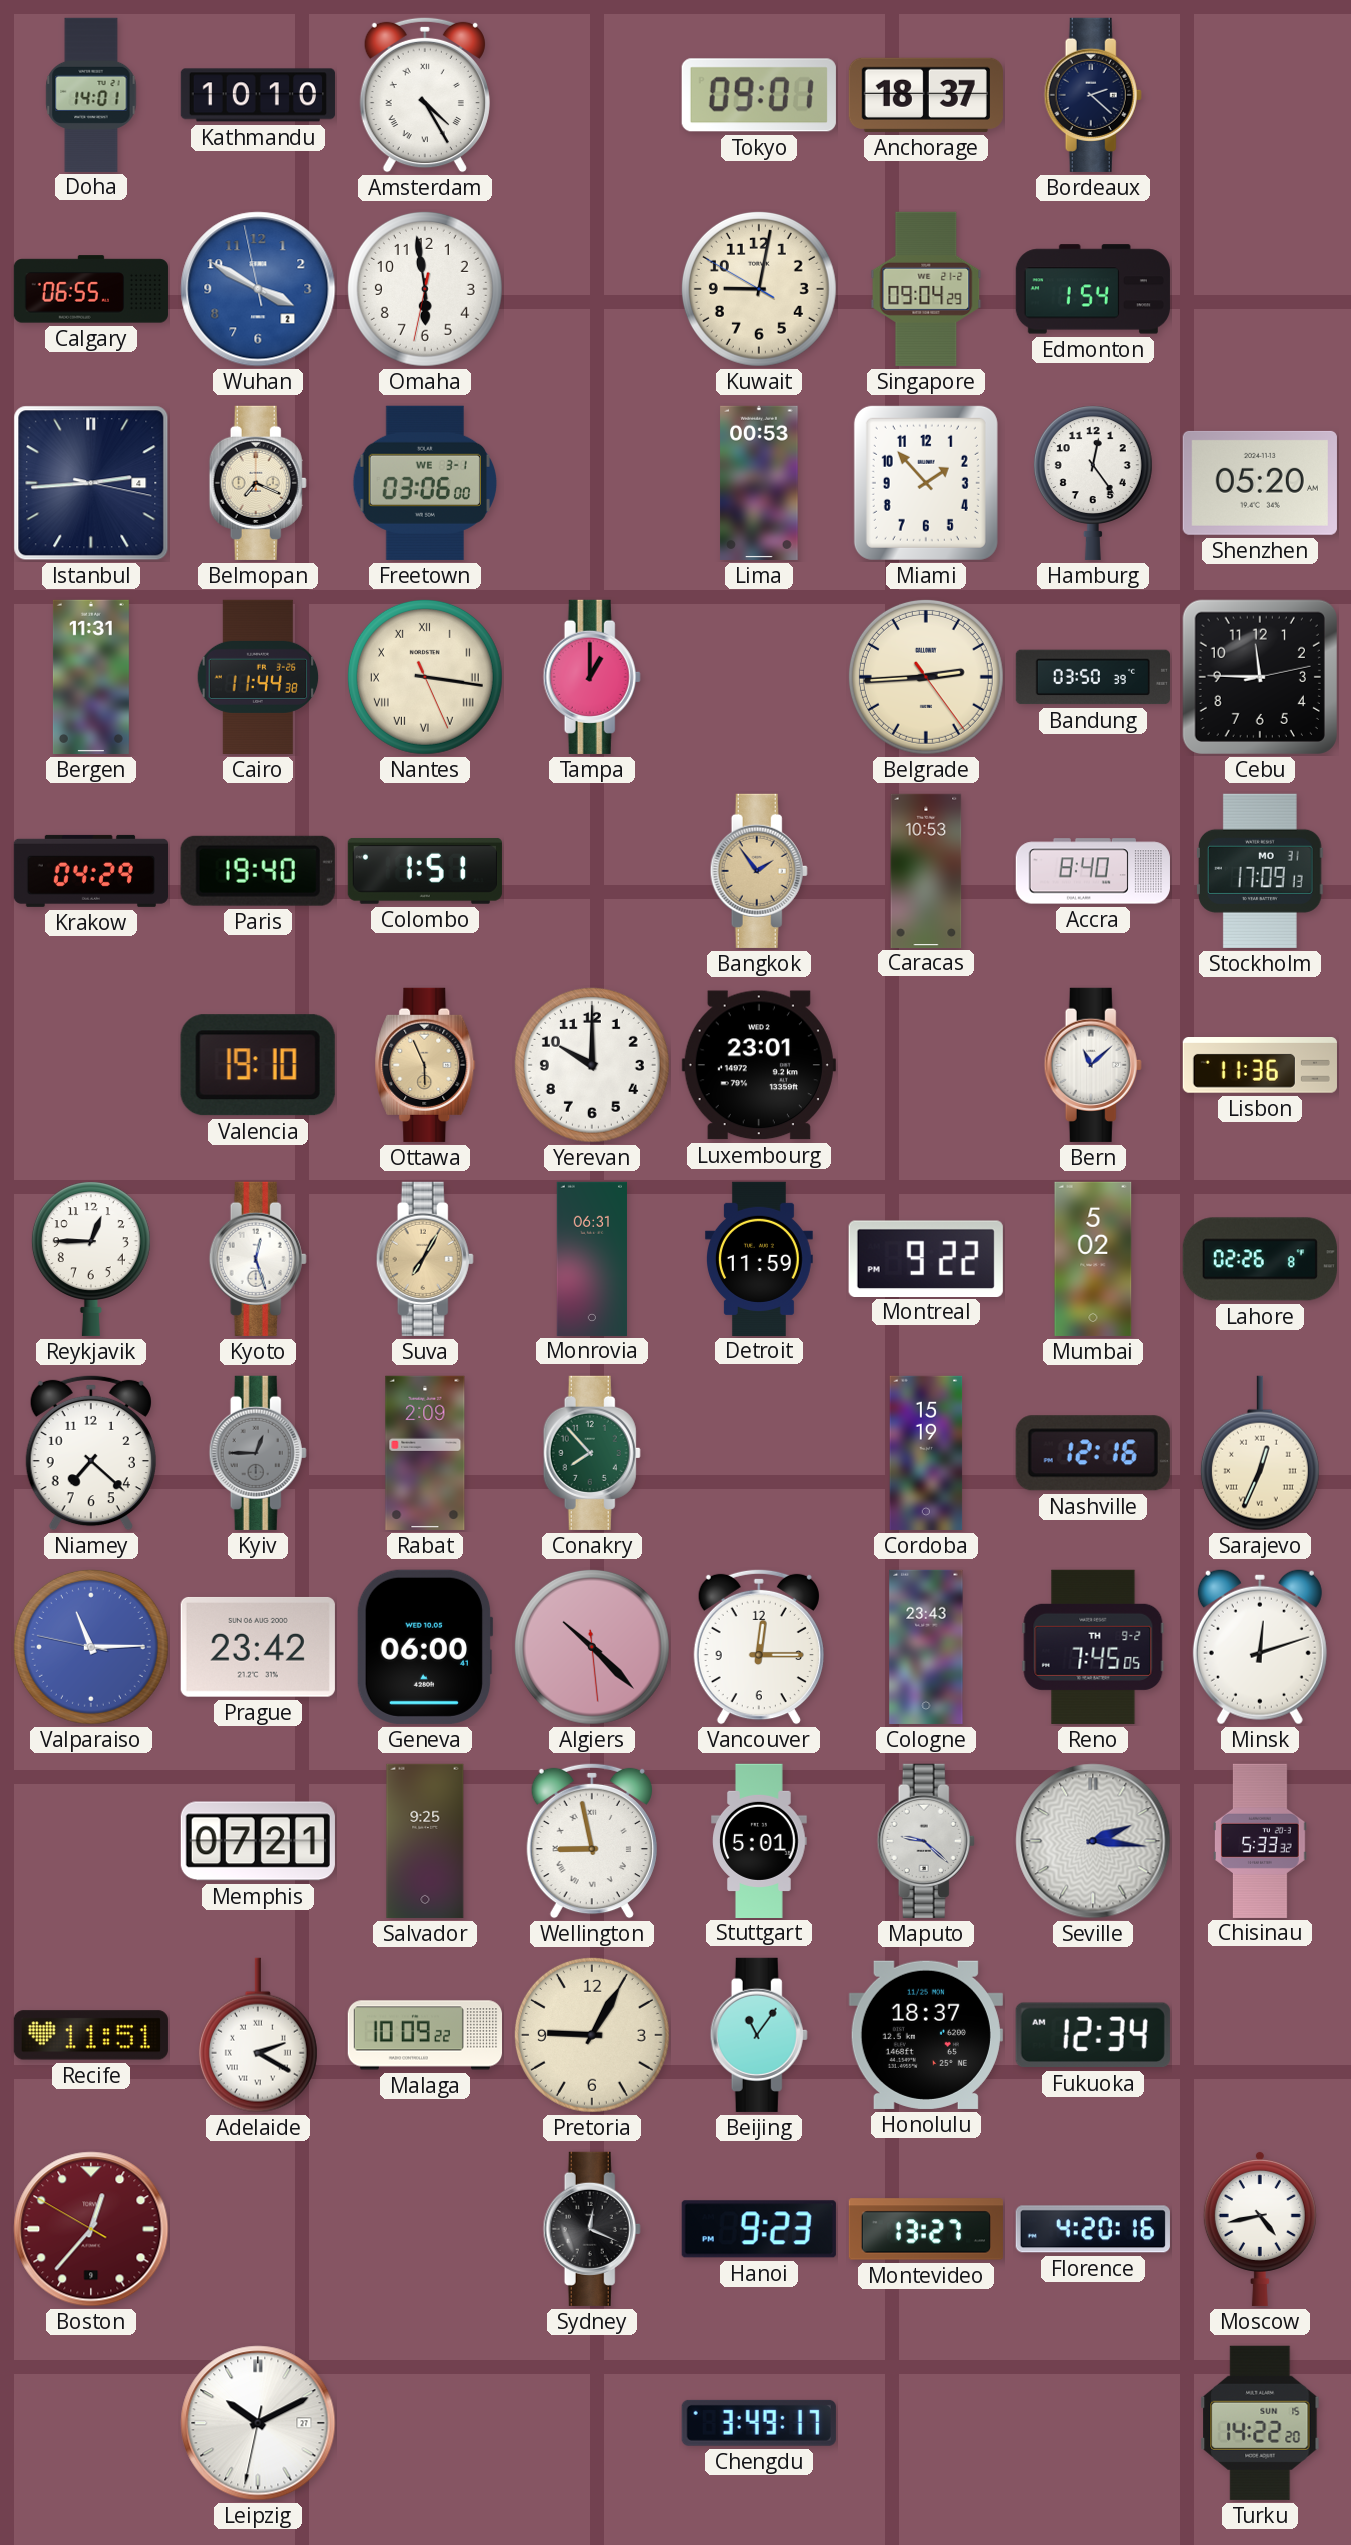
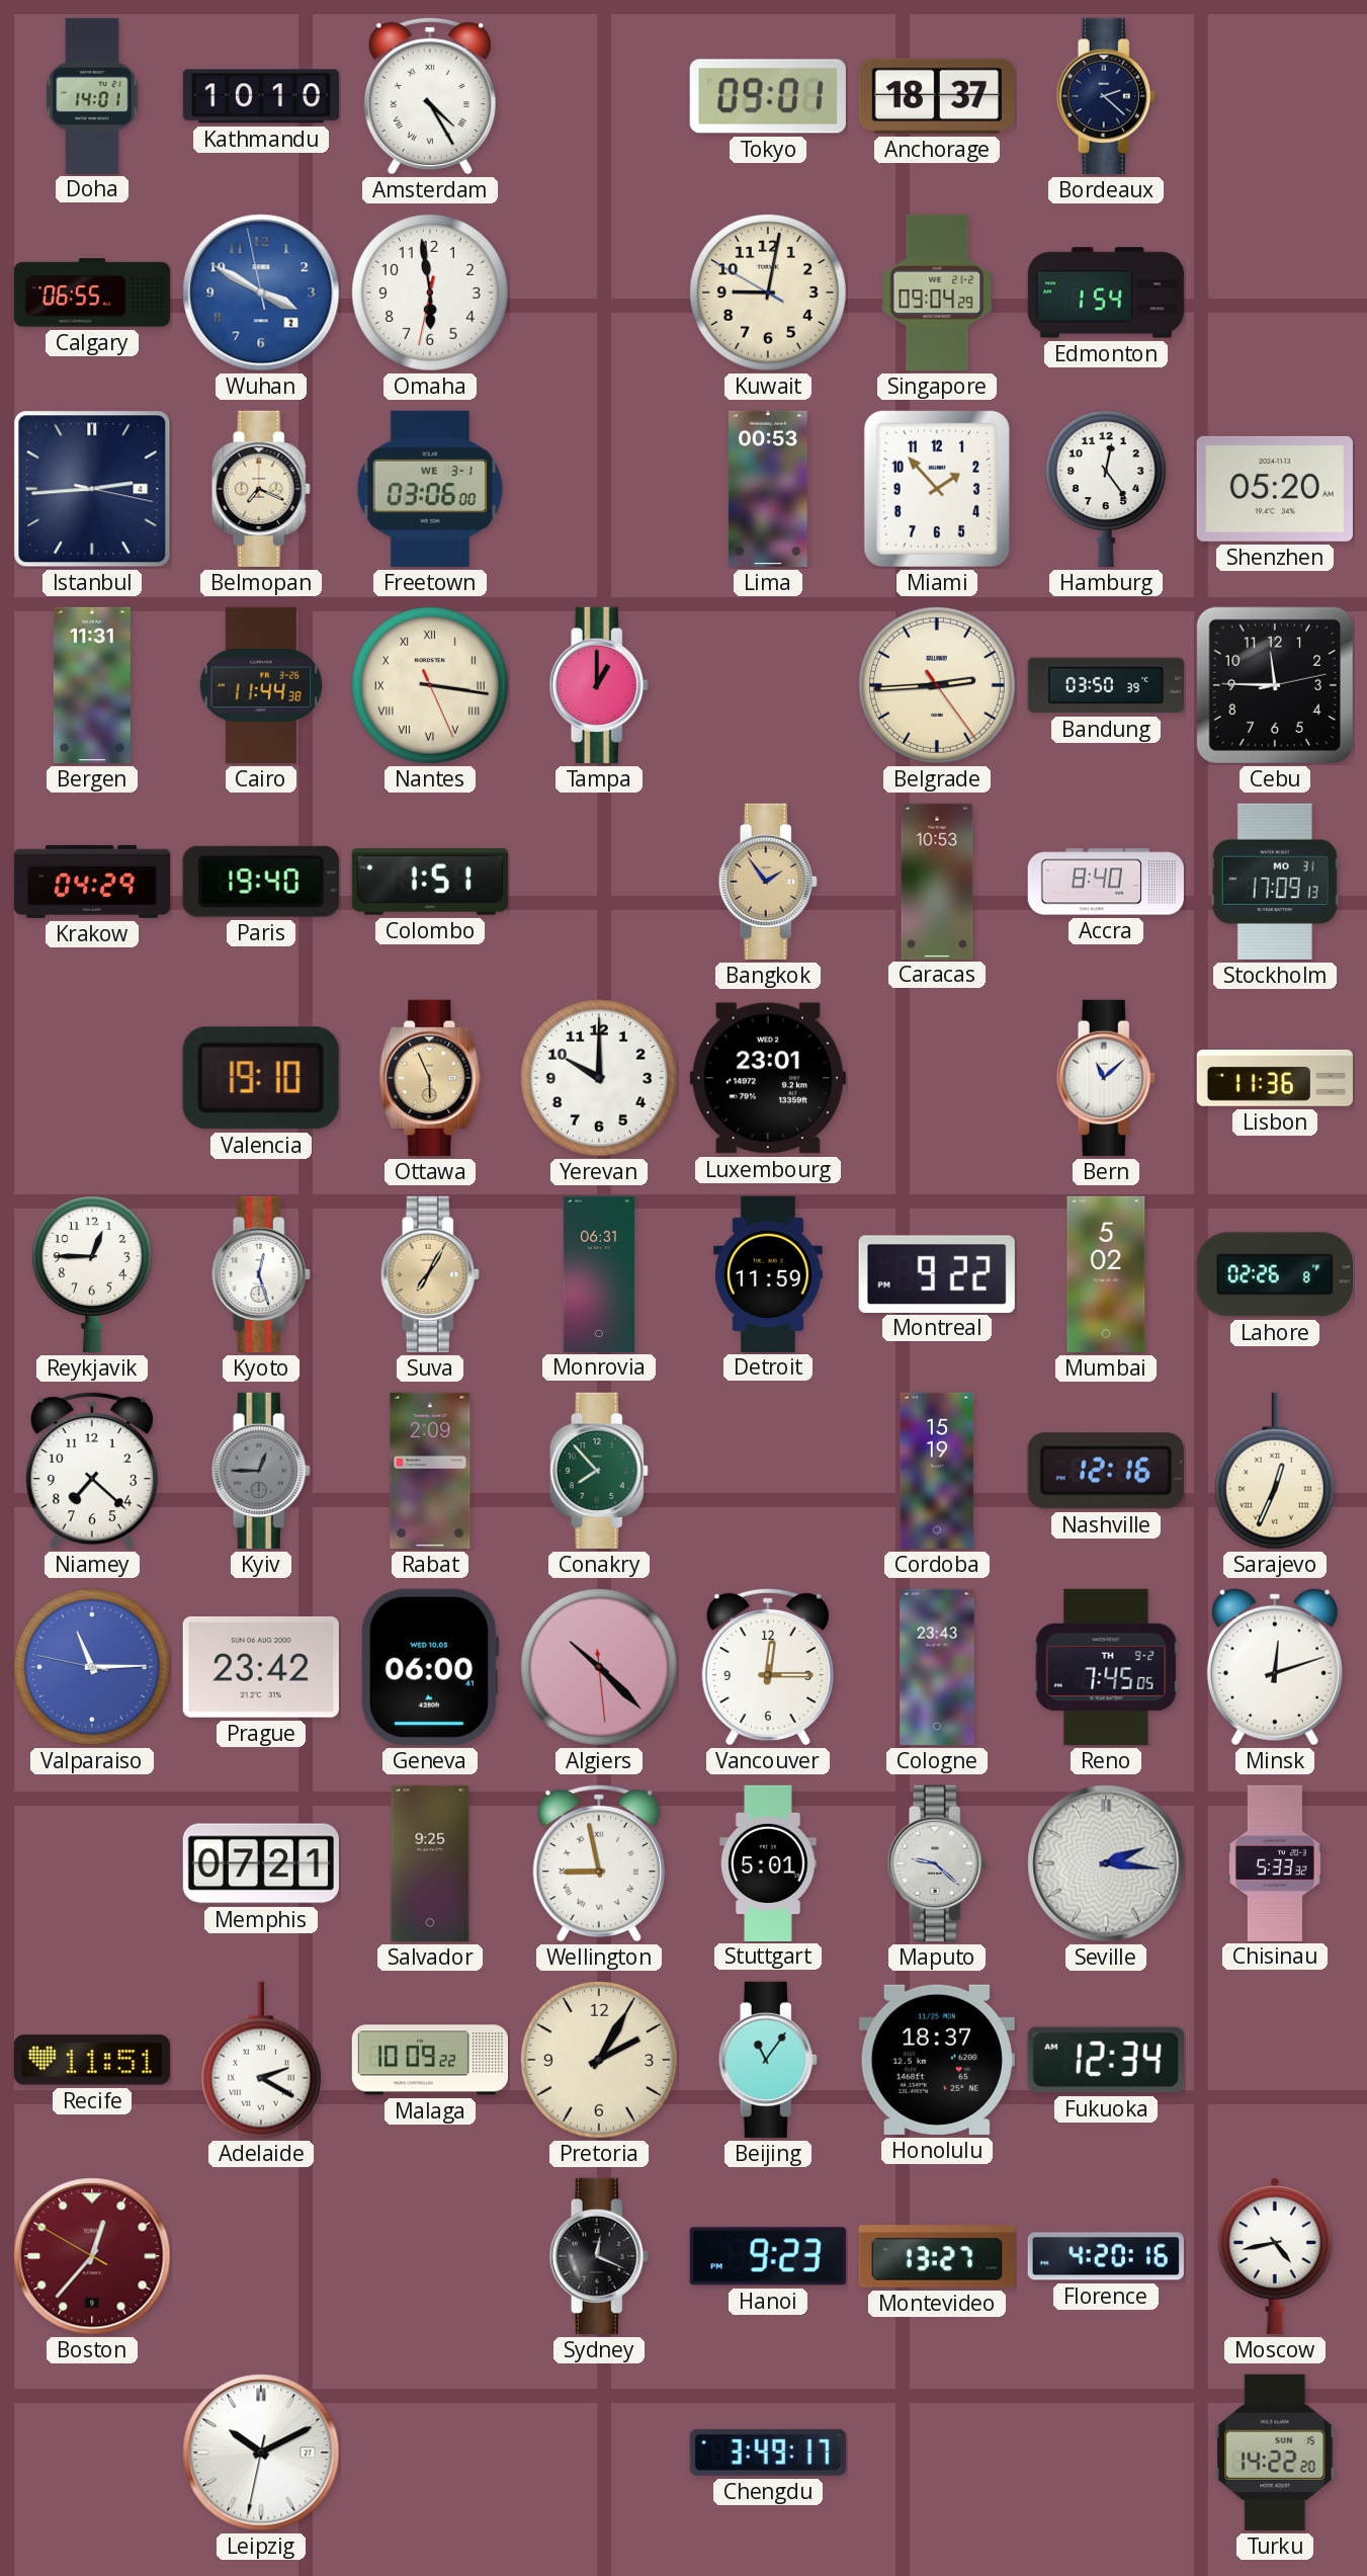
Pretoria: 9:05 -> 2:05 (599, 2060)
